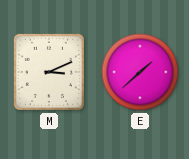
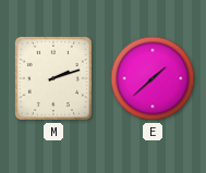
M: 3:11 -> 2:12 (53, 78)
